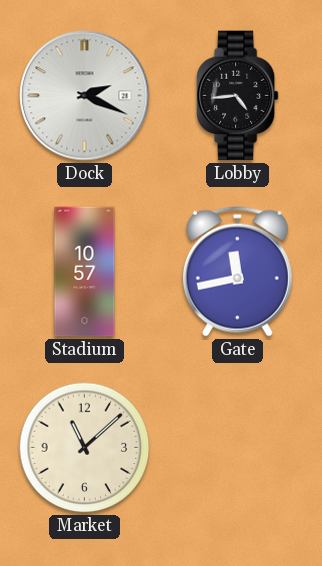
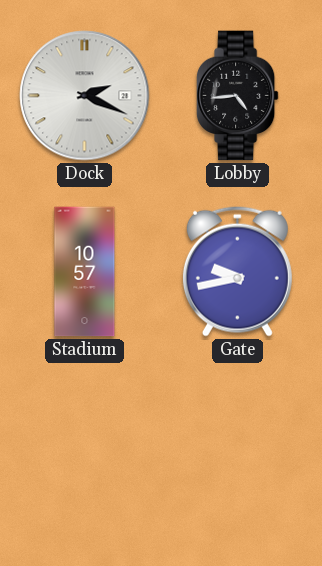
Gate: 11:43 -> 9:43 (237, 271)
Market: 11:08 -> none (85, 448)
